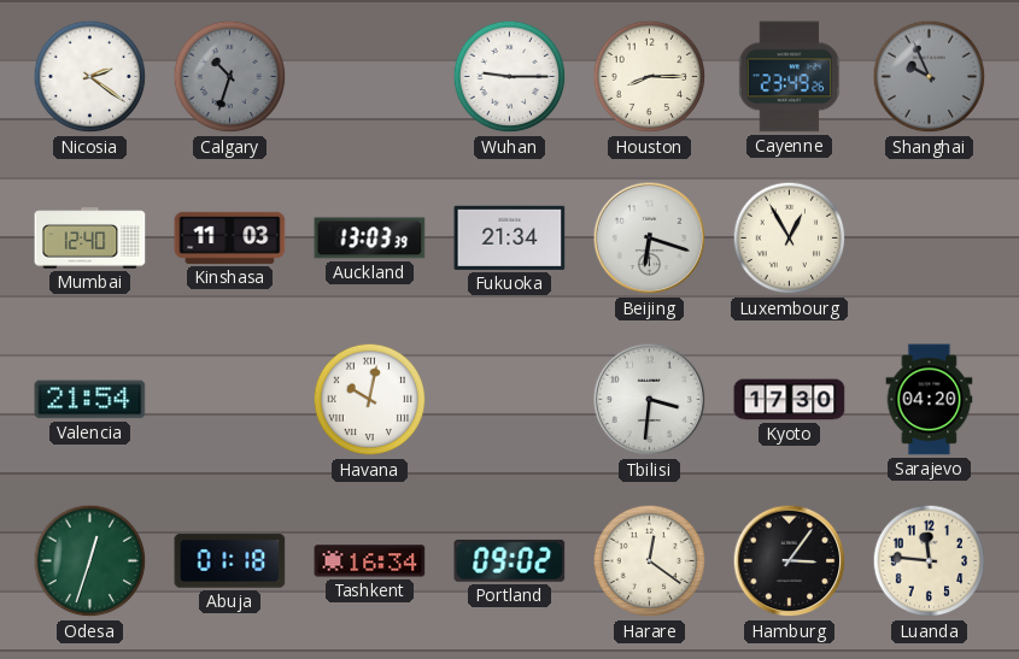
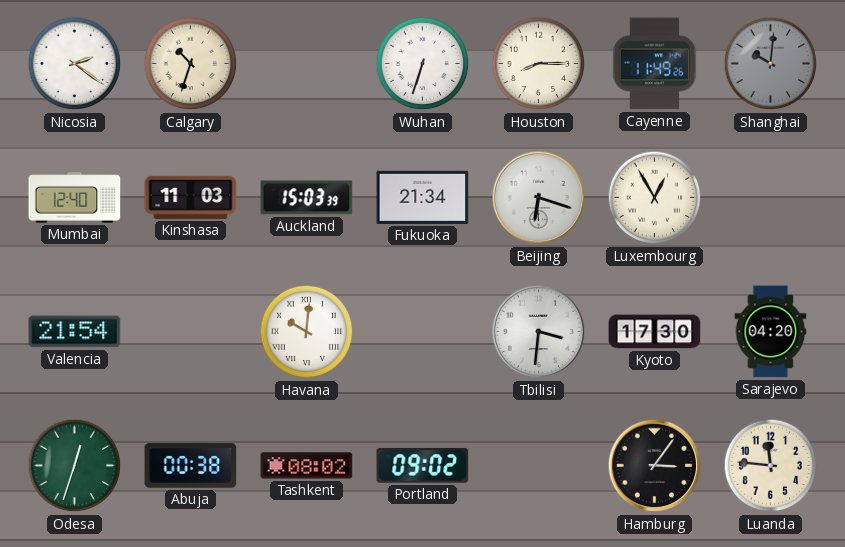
Calgary dial: grey -> cream (191, 64)
Wuhan: 9:15 -> 6:33 (423, 64)
Cayenne: 23:49 -> 11:49 (655, 64)
Shanghai: 9:56 -> 10:01 (771, 64)
Auckland: 13:03 -> 15:03 (307, 198)
Havana: 10:02 -> 10:01 (307, 332)
Abuja: 01:18 -> 00:38 (191, 466)
Tashkent: 16:34 -> 08:02 (307, 466)
Harare: 12:21 -> none (650, 561)
